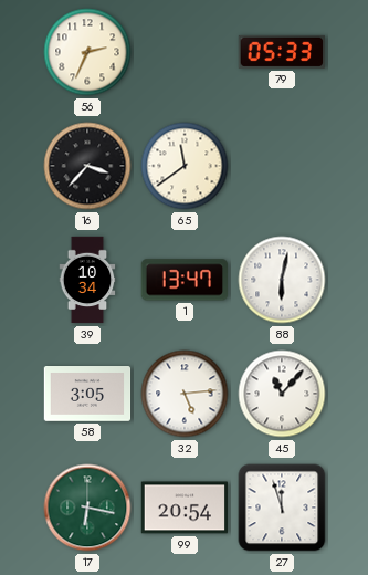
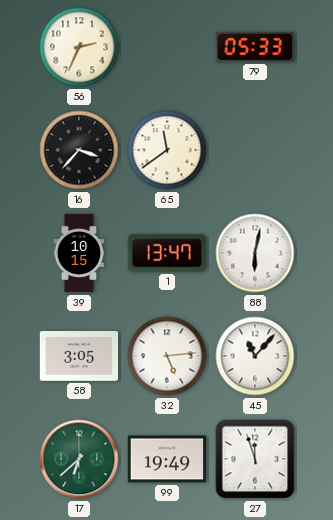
39: 10:34 -> 10:15 (79, 253)
17: 6:17 -> 6:38 (79, 459)
99: 20:54 -> 19:49 (166, 459)
